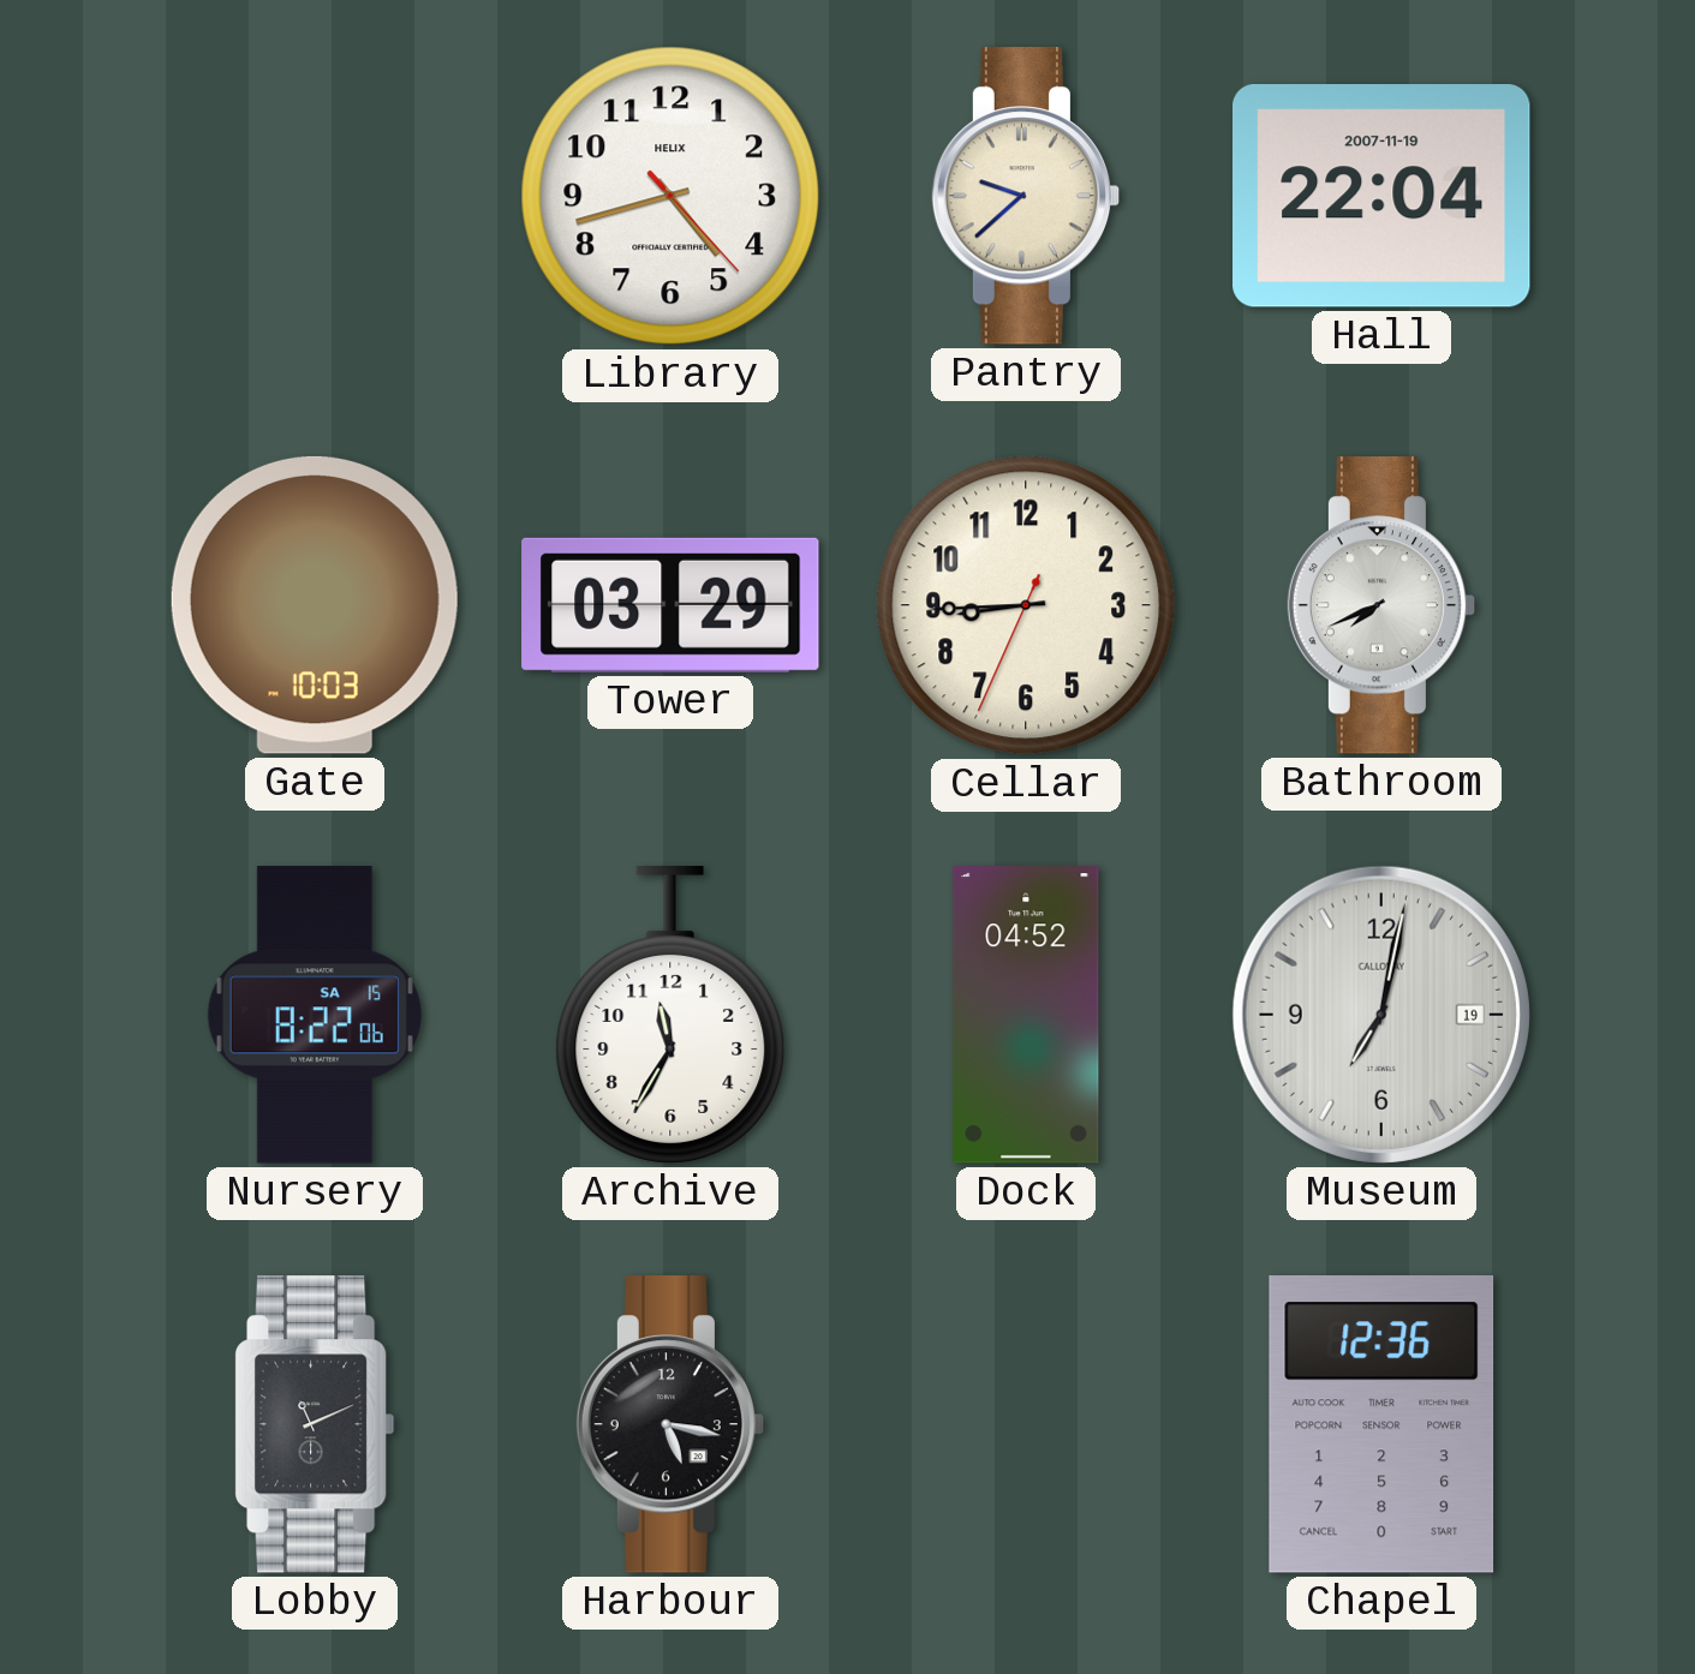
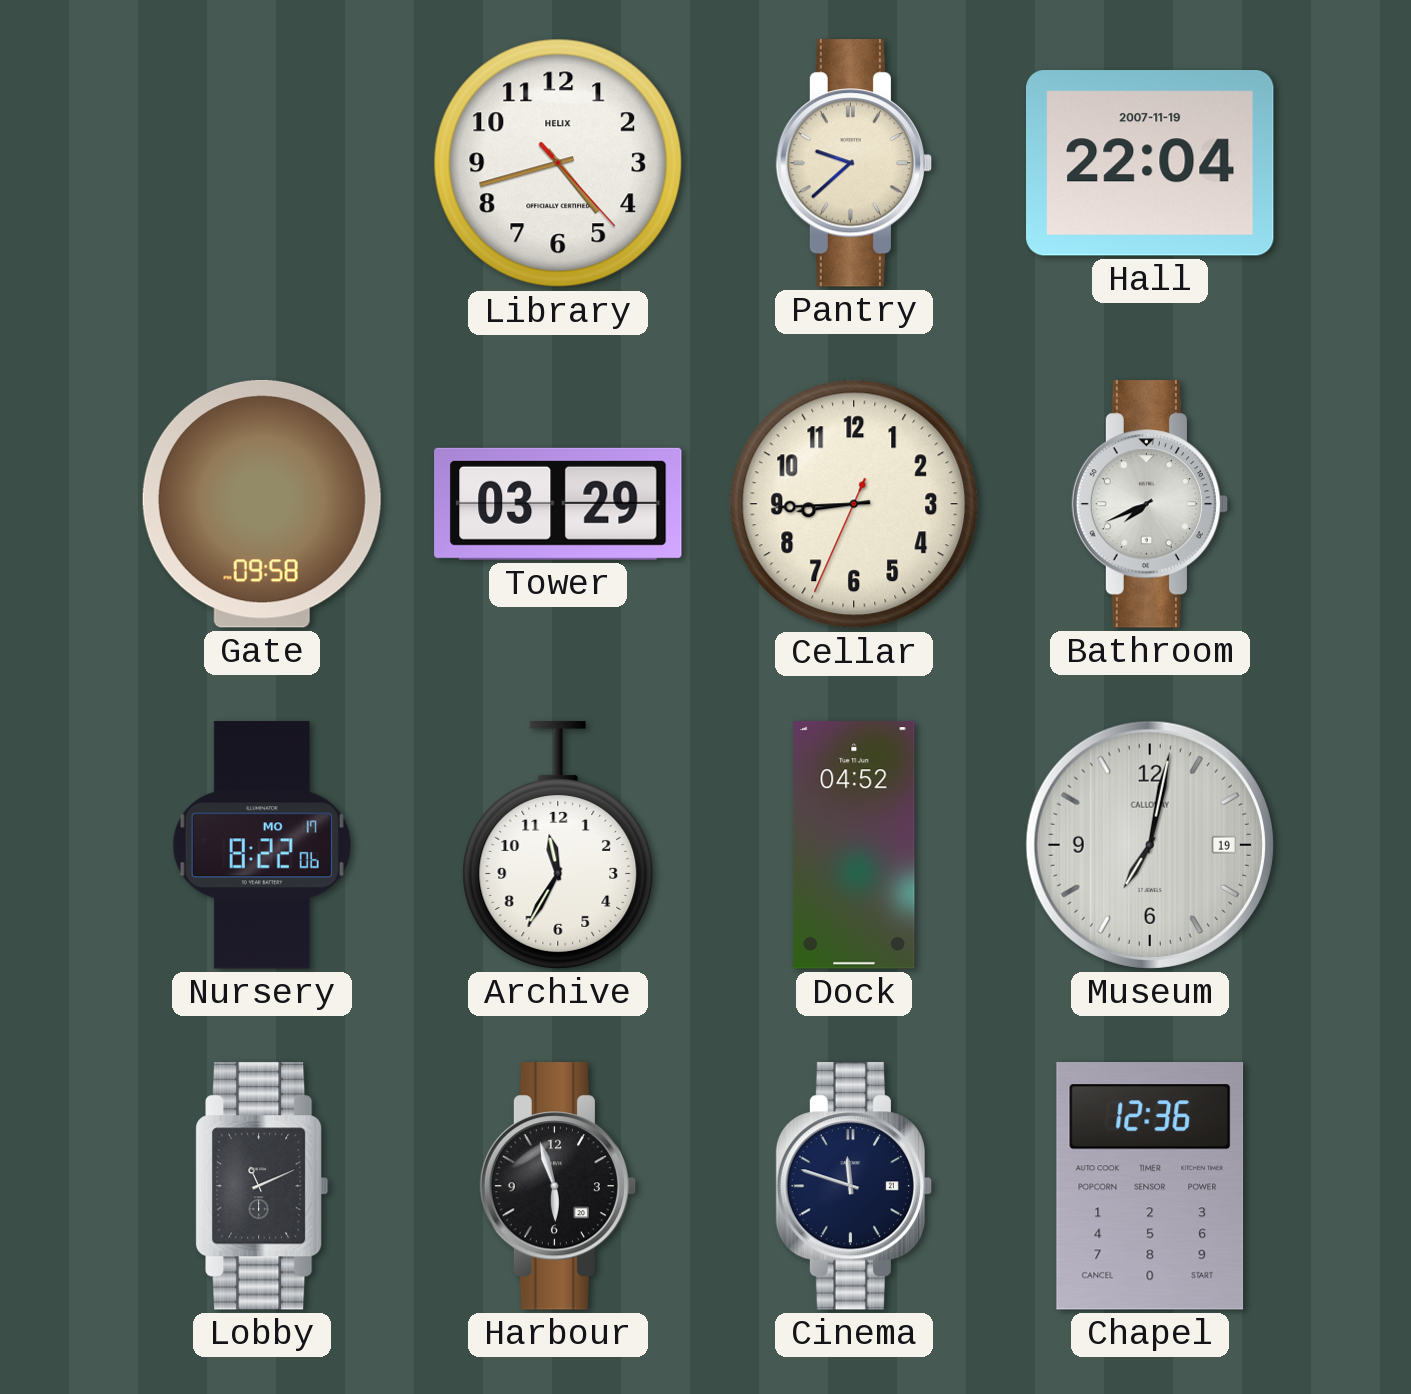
Gate: 10:03 -> 09:58 (262, 504)
Nursery date: SA 15 -> MO 17 (262, 845)
Harbour: 5:17 -> 5:57 (558, 1186)
Cinema: none -> 11:48 (854, 1186)
